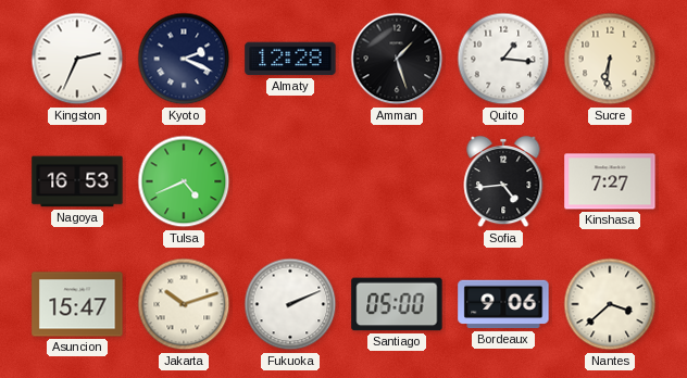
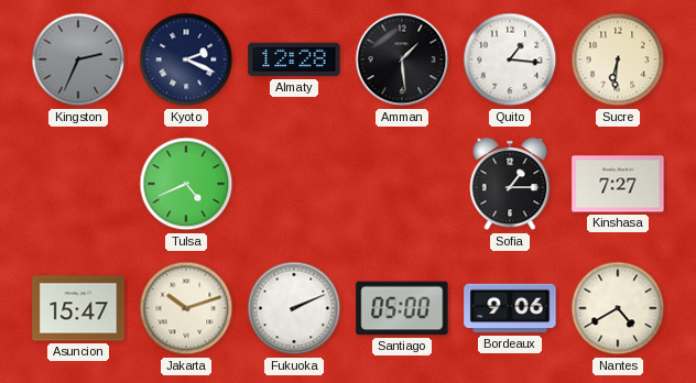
Kingston dial: white -> grey (78, 59)
Amman: 1:27 -> 1:29 (402, 59)
Nagoya: 16:53 -> none (77, 181)
Sofia: 4:44 -> 1:15 (510, 184)
Nantes: 3:38 -> 4:40 (618, 308)
